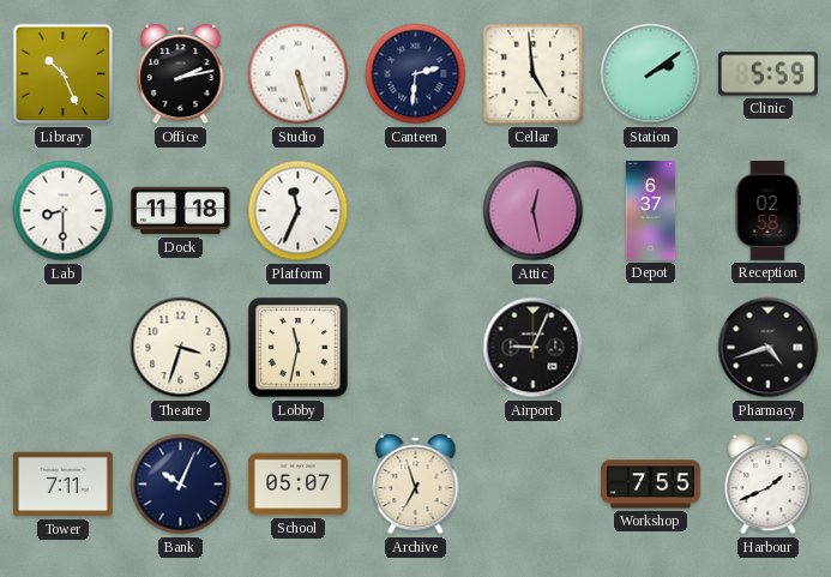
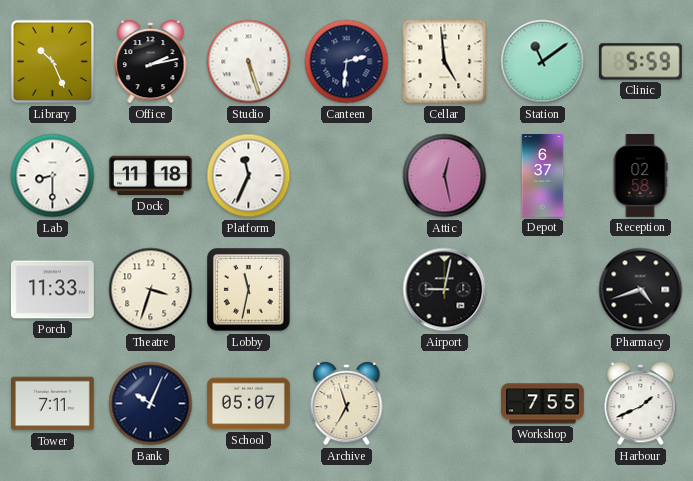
Station: 2:09 -> 11:09 (543, 62)
Porch: none -> 11:33 (53, 290)
Airport: 9:04 -> 9:02 (445, 290)
